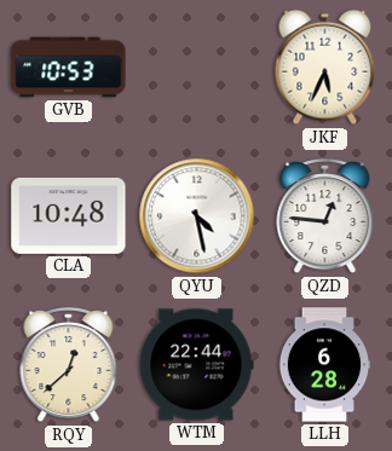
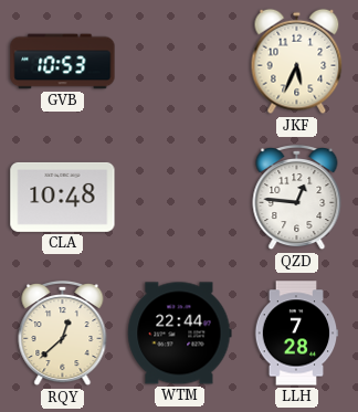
QYU: 4:28 -> none (197, 216)
LLH: 6:28 -> 7:28 (296, 334)
